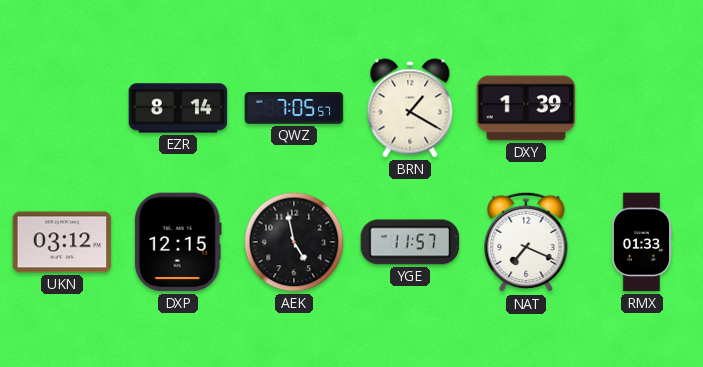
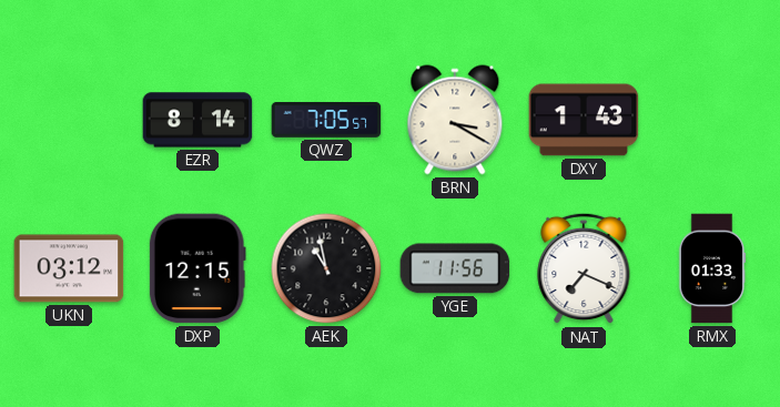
BRN: 1:20 -> 3:20 (455, 120)
DXY: 1:39 -> 1:43 (584, 120)
AEK: 4:58 -> 10:58 (326, 268)
YGE: 11:57 -> 11:56 (455, 268)
